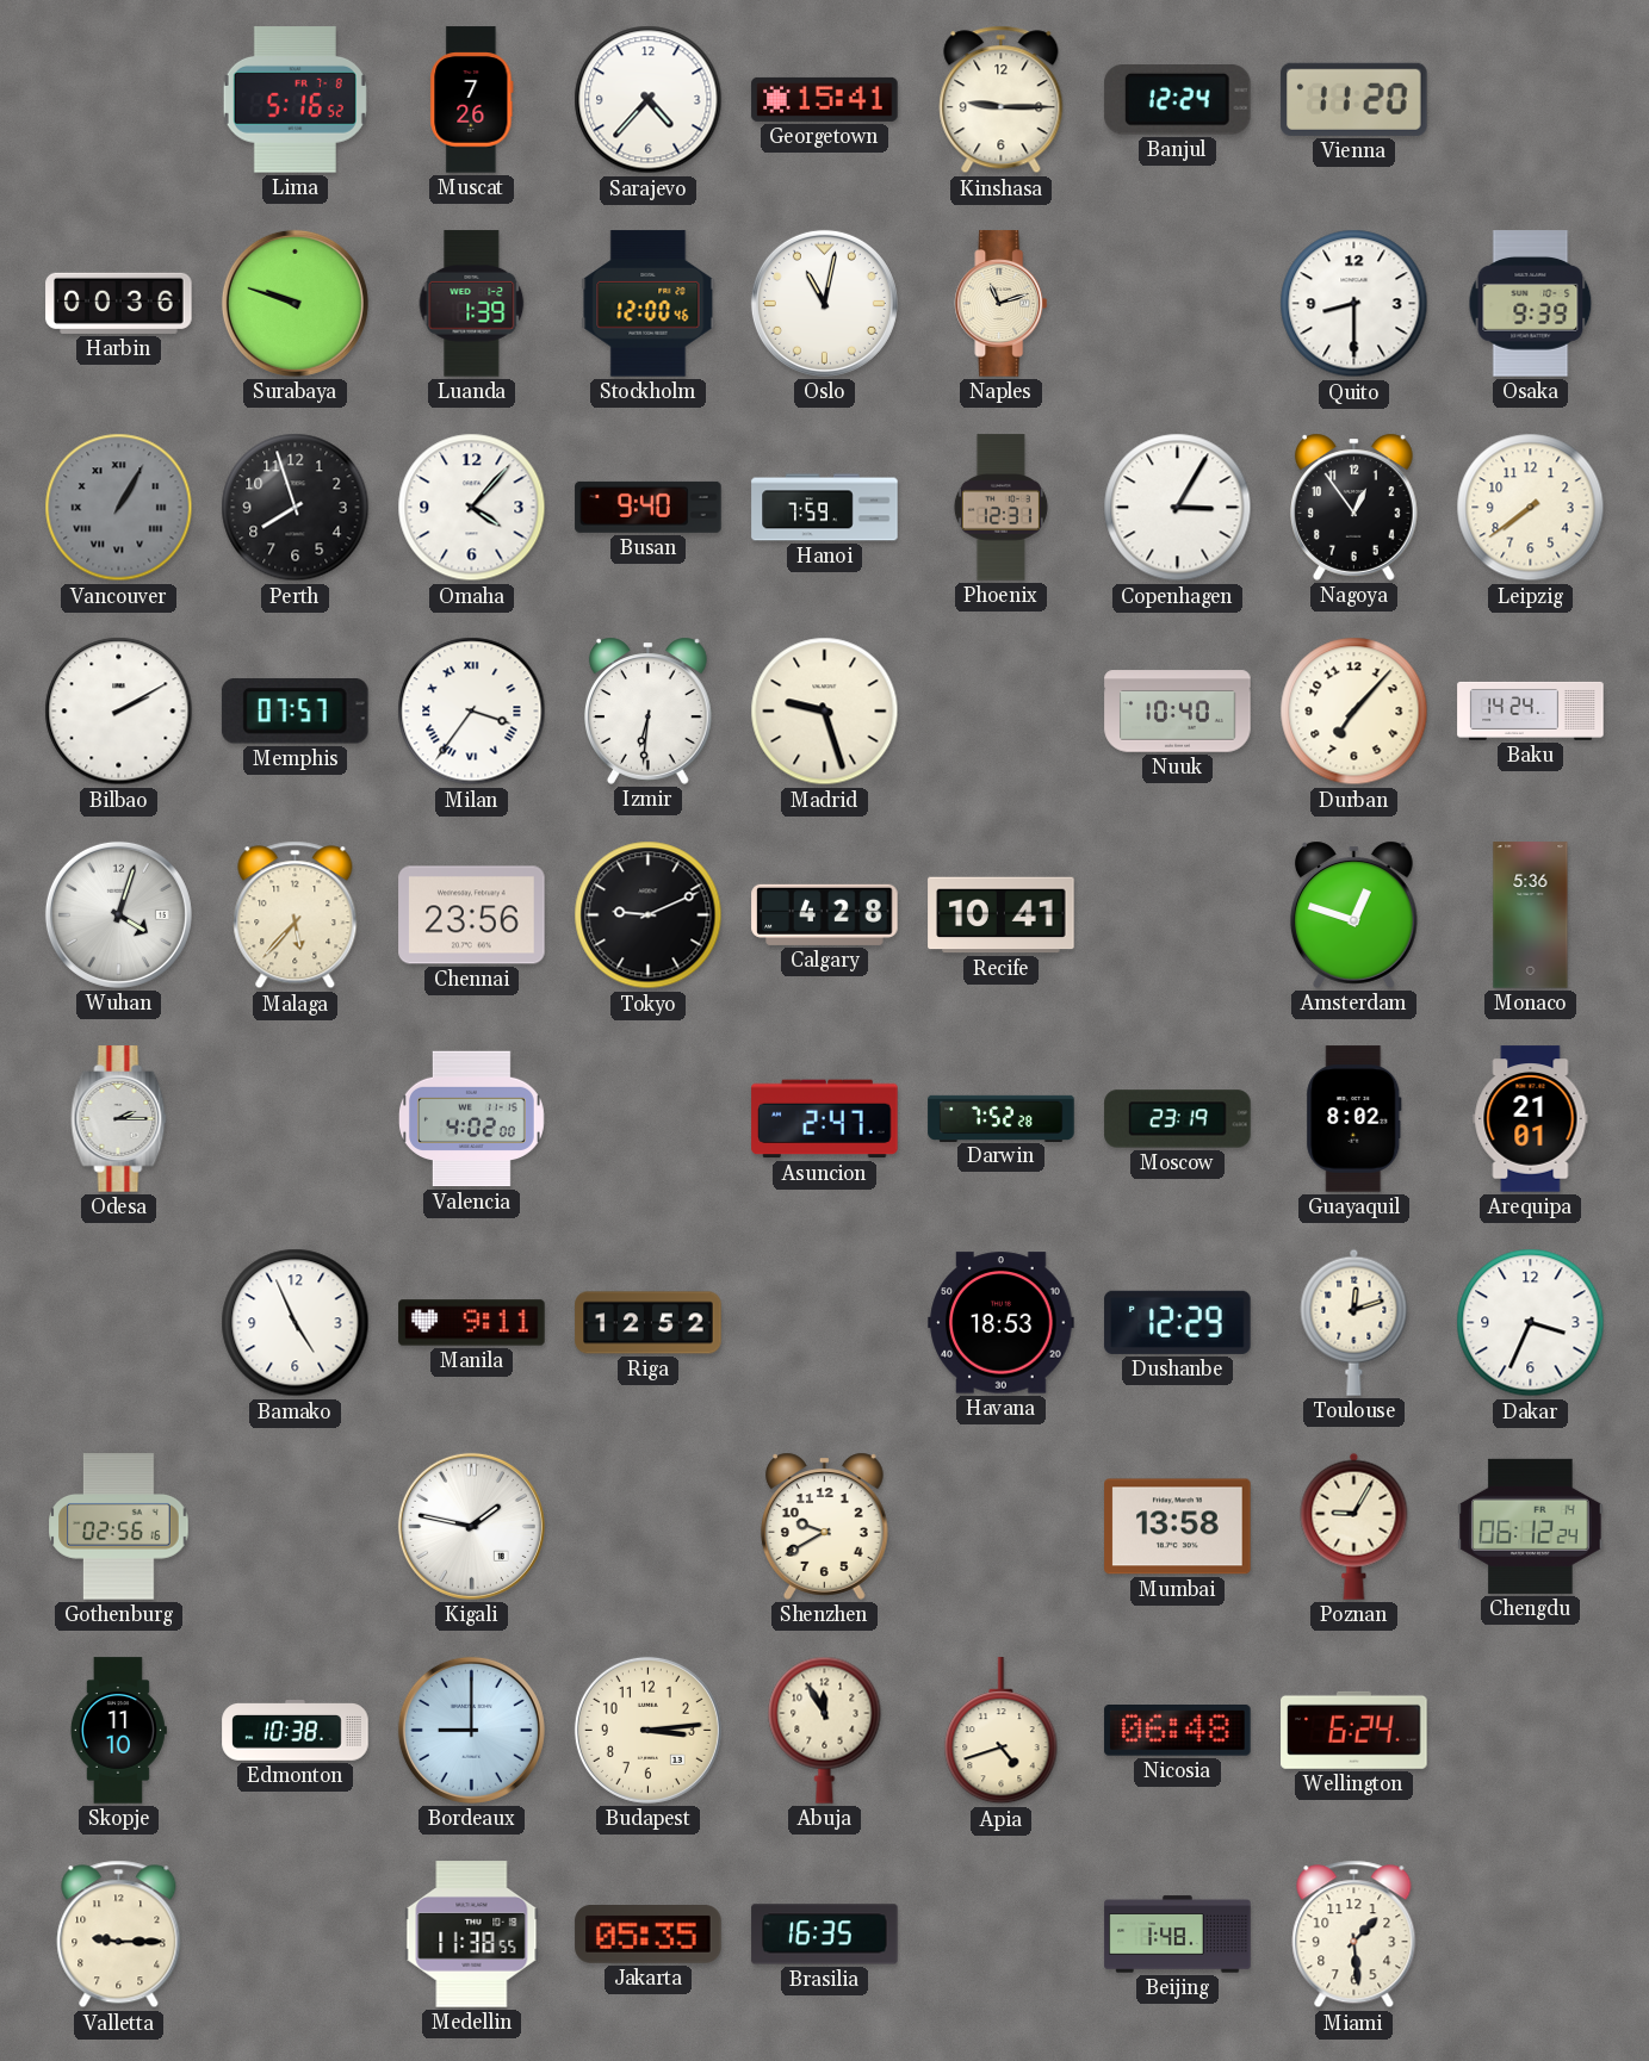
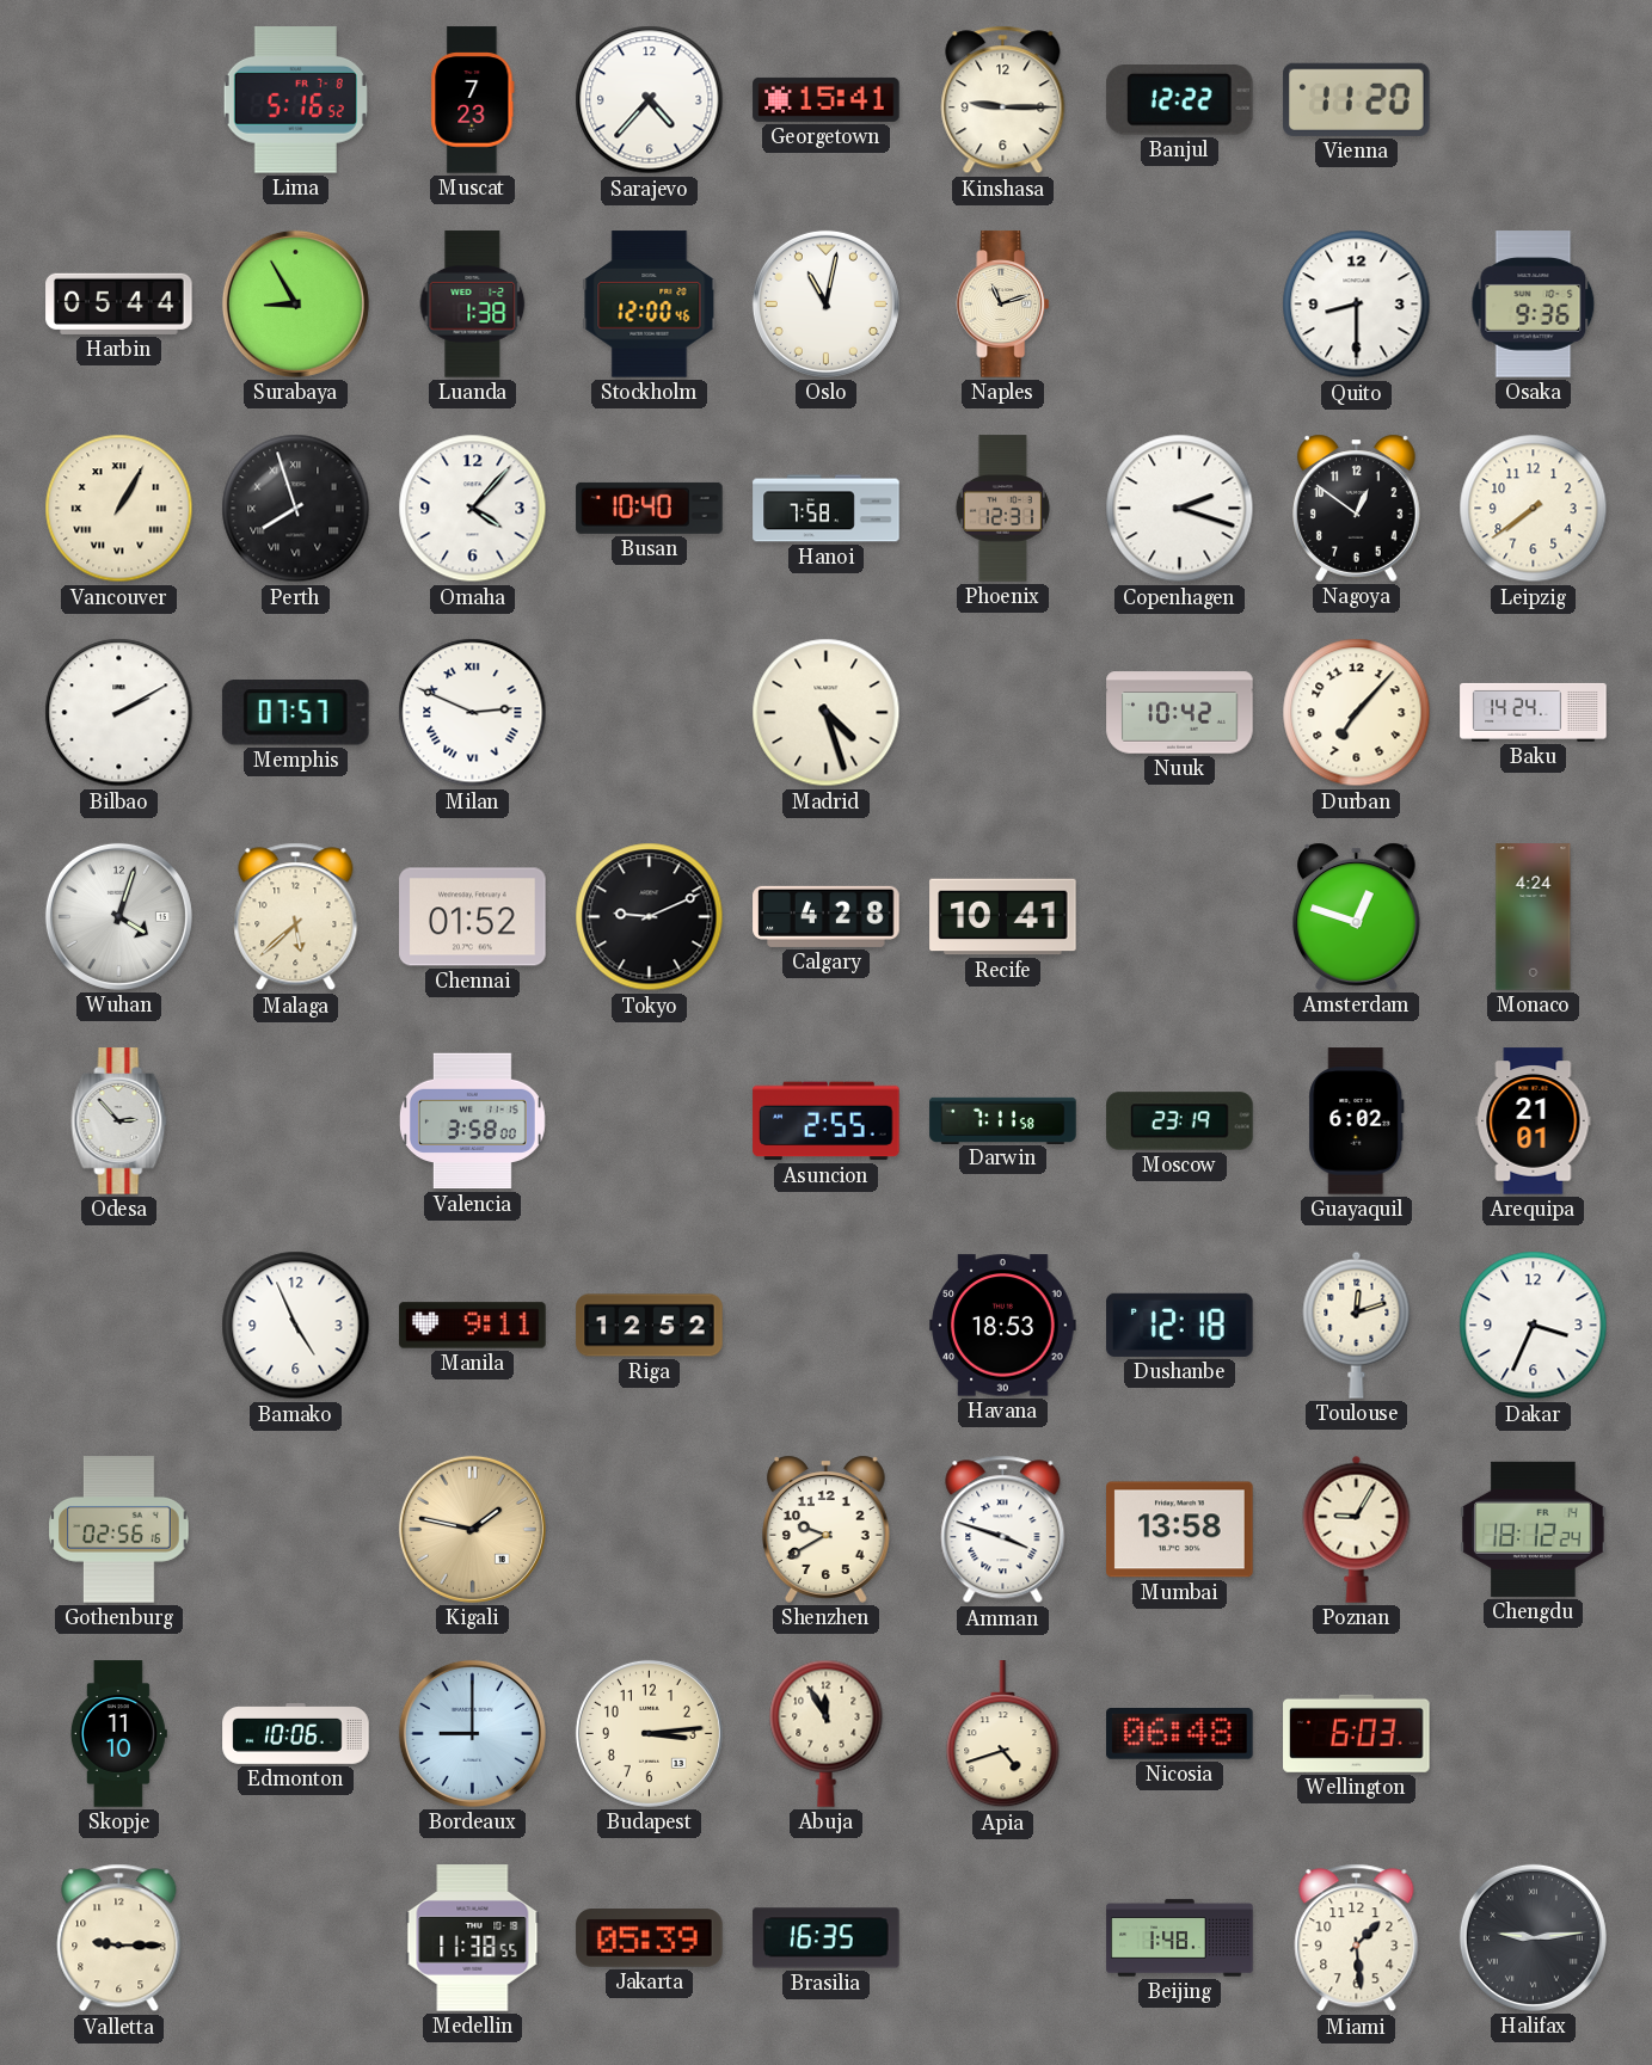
Muscat: 7:26 -> 7:23 (473, 100)
Banjul: 12:24 -> 12:22 (1179, 100)
Harbin: 00:36 -> 05:44 (119, 303)
Surabaya: 9:48 -> 8:55 (295, 303)
Luanda: 1:39 -> 1:38 (473, 305)
Osaka: 9:39 -> 9:36 (1534, 305)
Vancouver dial: grey -> cream (119, 509)
Perth numerals: Arabic -> Roman (296, 509)
Busan: 9:40 -> 10:40 (650, 508)
Hanoi: 7:59 -> 7:58 (827, 509)
Copenhagen: 3:05 -> 2:18 (1180, 509)
Nagoya: 12:54 -> 12:51 (1357, 508)
Milan: 3:36 -> 2:49 (473, 713)
Izmir: 6:31 -> none (649, 710)
Madrid: 9:27 -> 4:27 (827, 713)
Nuuk: 10:40 -> 10:42 (1180, 713)
Malaga: 5:37 -> 5:38 (296, 917)
Chennai: 23:56 -> 01:52 (473, 917)
Monaco: 5:36 -> 4:24 (1534, 917)
Odesa: 2:15 -> 2:53 (119, 1121)
Valencia: 4:02 -> 3:58 (472, 1121)
Asuncion: 2:47 -> 2:55 (827, 1121)
Darwin: 7:52 -> 7:11 (1003, 1120)
Guayaquil: 8:02 -> 6:02 (1357, 1121)
Dushanbe: 12:29 -> 12:18 (1180, 1325)
Kigali dial: white -> champagne (472, 1529)
Amman: none -> 3:48 (1003, 1530)
Chengdu: 06:12 -> 18:12 (1534, 1529)
Edmonton: 10:38 -> 10:06 (296, 1734)
Wellington: 6:24 -> 6:03 (1357, 1733)
Jakarta: 05:35 -> 05:39 (650, 1938)
Halifax: none -> 9:14 (1533, 1937)
